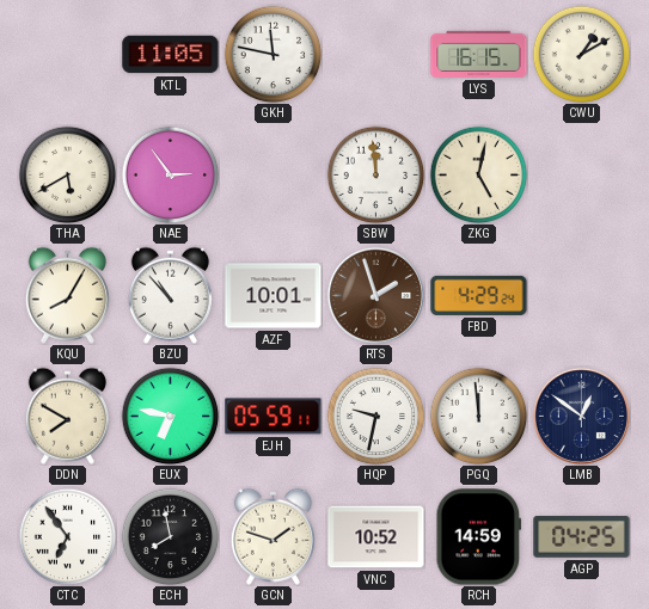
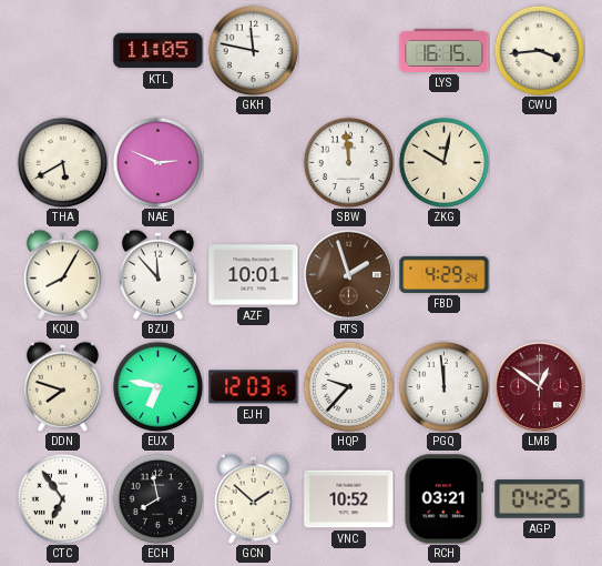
CWU: 1:10 -> 3:44 (539, 50)
NAE: 2:54 -> 2:49 (157, 162)
ZKG: 5:02 -> 10:02 (443, 162)
BZU: 10:53 -> 11:53 (157, 274)
DDN: 7:50 -> 7:48 (62, 386)
EJH: 05:59 -> 12:03 (254, 387)
HQP: 9:32 -> 9:37 (348, 386)
LMB dial: navy -> burgundy (539, 386)
GCN: 1:48 -> 1:52 (253, 498)
RCH: 14:59 -> 03:21 (445, 499)
